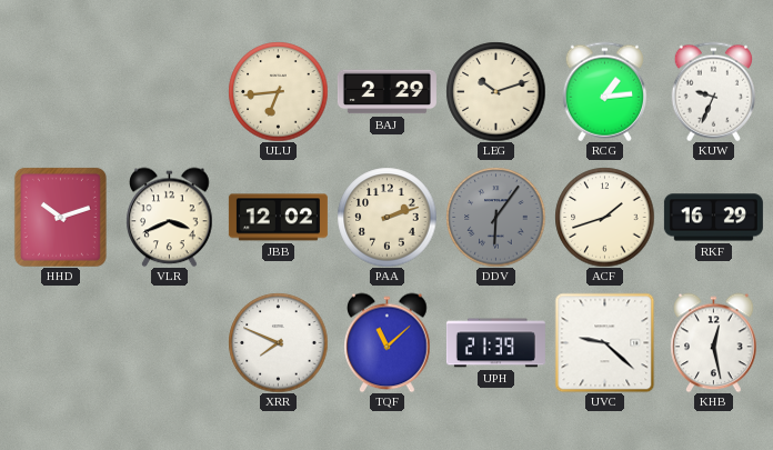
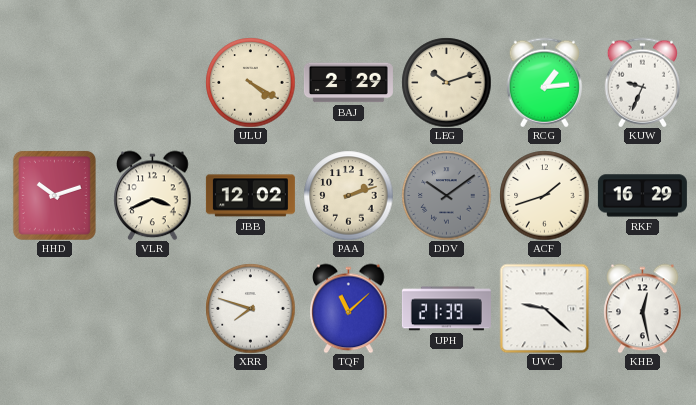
ULU: 6:44 -> 4:20 (250, 82)
DDV: 6:06 -> 10:09 (446, 195)
XRR: 7:49 -> 7:48 (250, 308)
